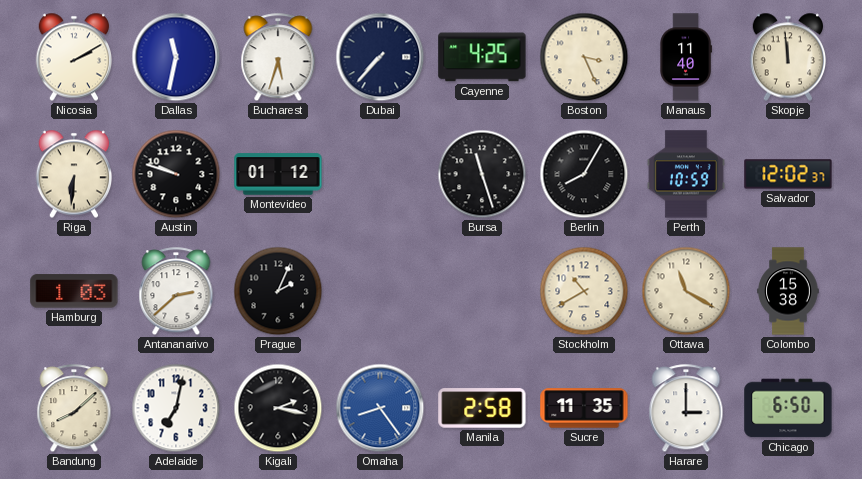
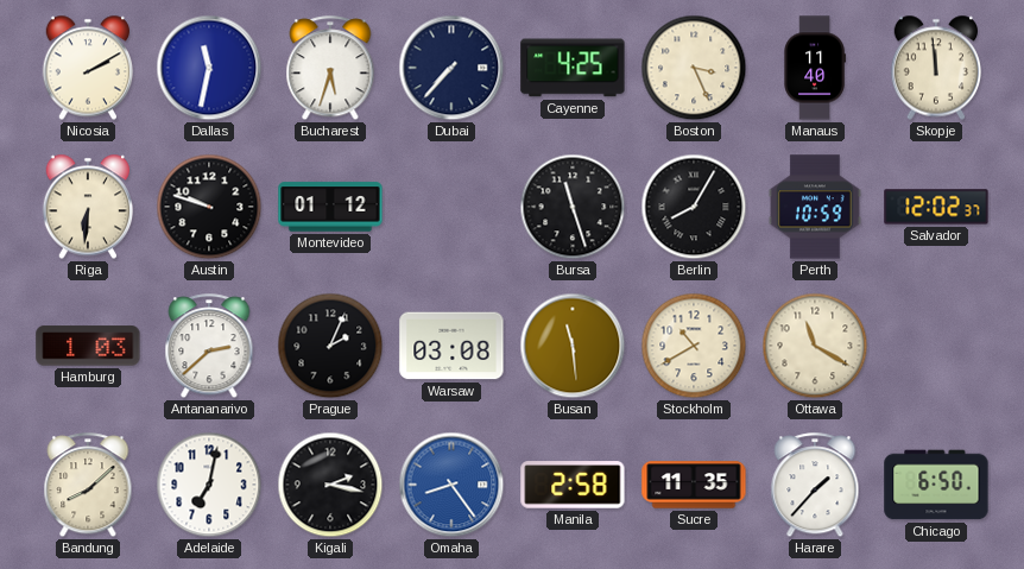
Warsaw: none -> 03:08 (451, 346)
Busan: none -> 11:29 (573, 346)
Colombo: 15:38 -> none (788, 291)
Harare: 3:00 -> 1:37 (815, 486)
